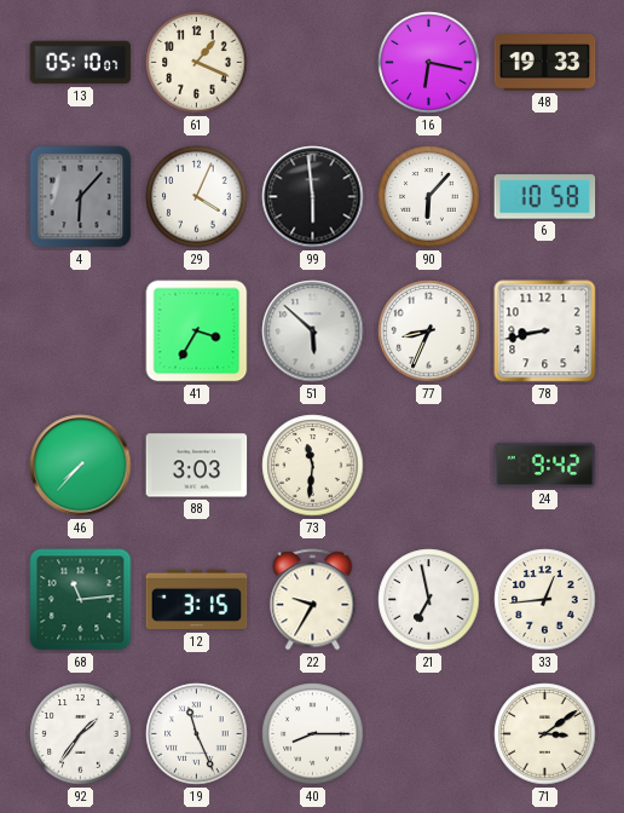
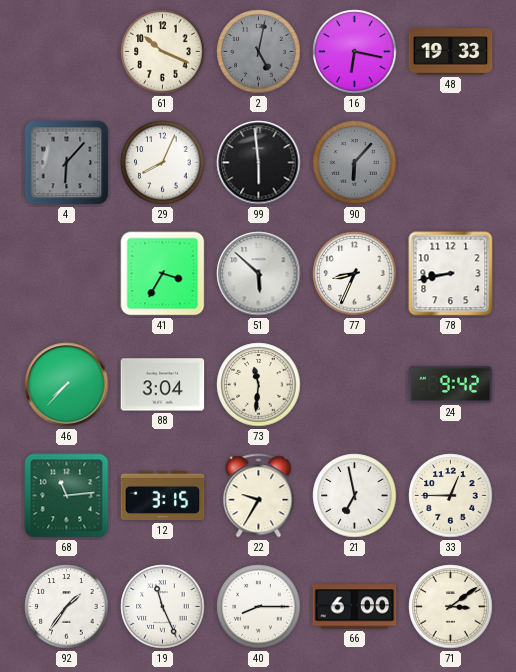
13: 05:10 -> none (81, 63)
61: 1:19 -> 10:19 (163, 52)
2: none -> 5:02 (259, 52)
29: 4:04 -> 8:04 (163, 163)
90 dial: white -> grey (355, 163)
6: 10:58 -> none (545, 197)
88: 3:03 -> 3:04 (163, 385)
33: 12:44 -> 12:45 (451, 496)
66: none -> 6:00 (355, 607)
